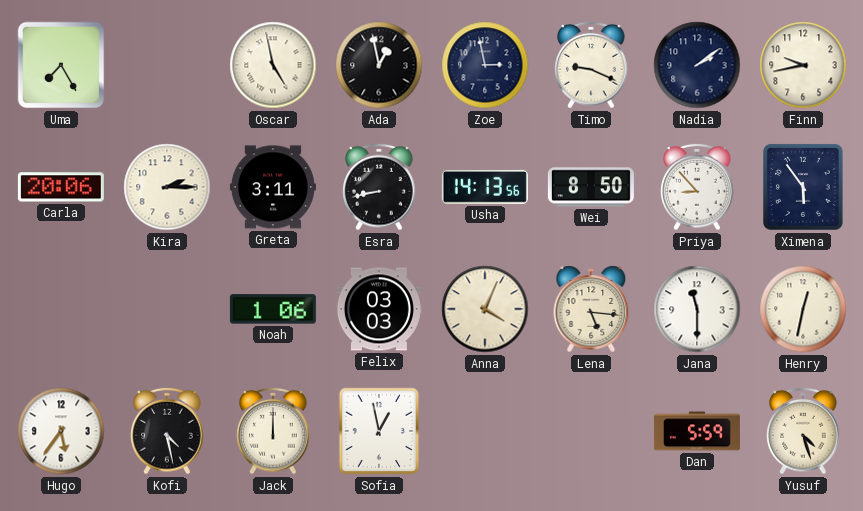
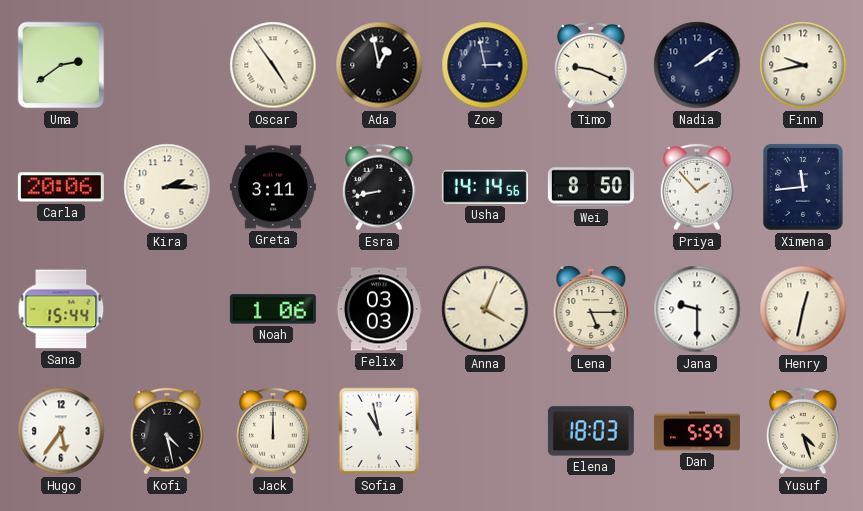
Uma: 7:25 -> 2:39 (61, 65)
Oscar: 4:58 -> 4:54 (273, 65)
Usha: 14:13 -> 14:14 (485, 187)
Priya: 8:53 -> 1:53 (697, 187)
Ximena: 5:54 -> 11:44 (803, 187)
Sana: none -> 15:44 (61, 309)
Lena: 5:16 -> 5:15 (591, 309)
Jana: 11:30 -> 9:30 (697, 309)
Sofia: 12:58 -> 10:58 (379, 431)
Elena: none -> 18:03 (591, 431)
